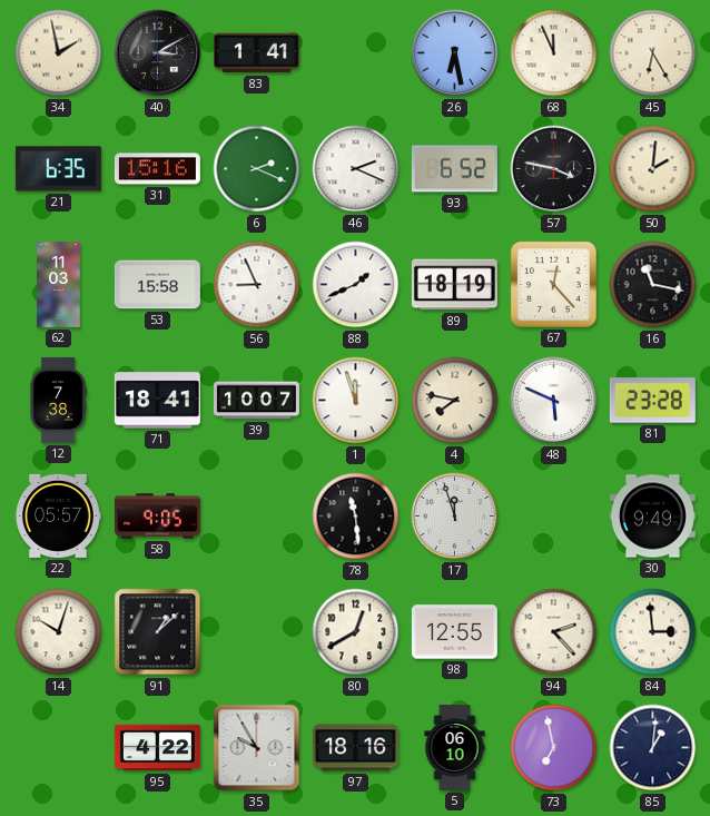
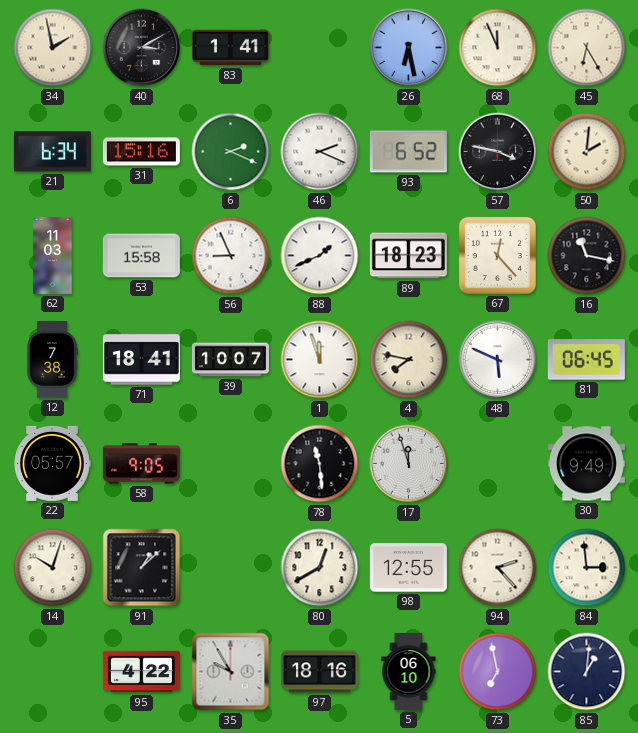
21: 6:35 -> 6:34 (52, 152)
89: 18:19 -> 18:23 (408, 256)
81: 23:28 -> 06:45 (586, 360)
